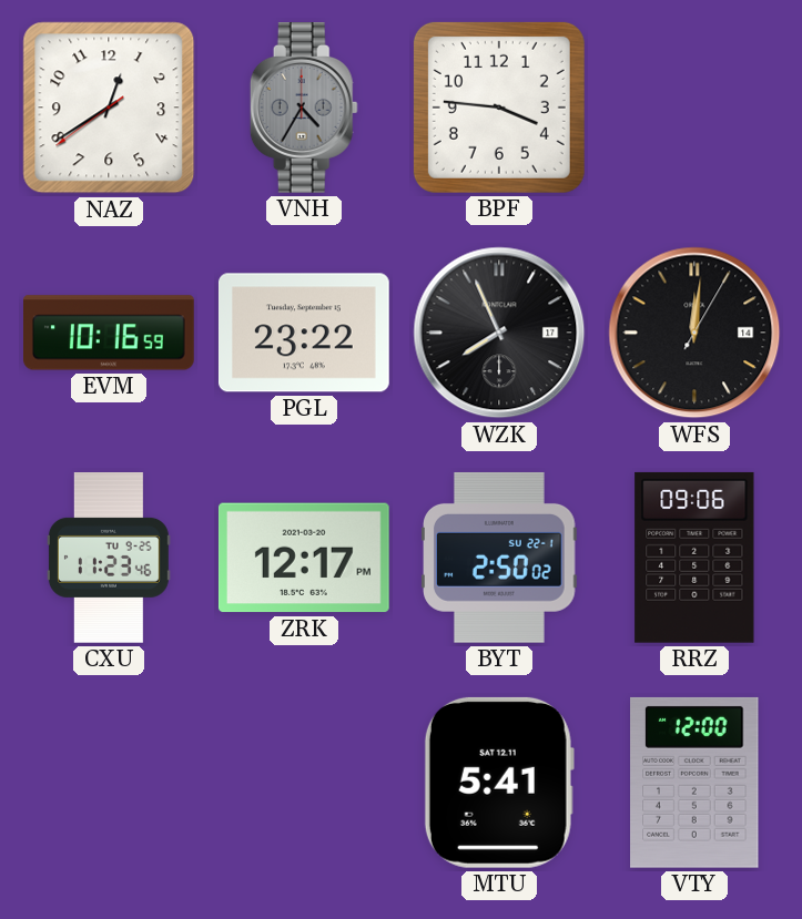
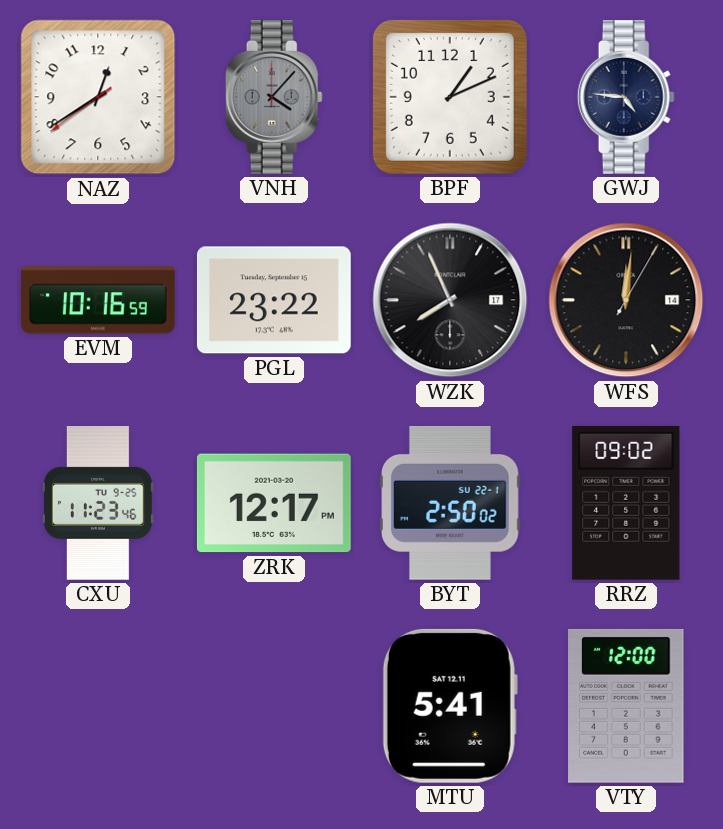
VNH: 4:35 -> 4:07 (274, 98)
BPF: 3:46 -> 1:11 (450, 97)
GWJ: none -> 4:46 (626, 98)
RRZ: 09:06 -> 09:02 (626, 503)
